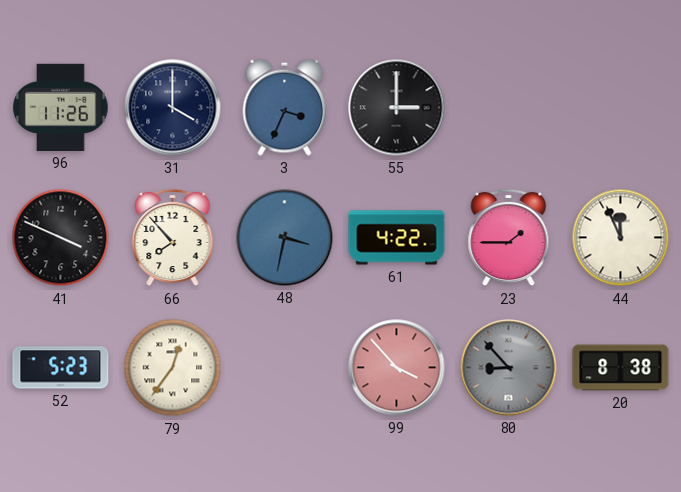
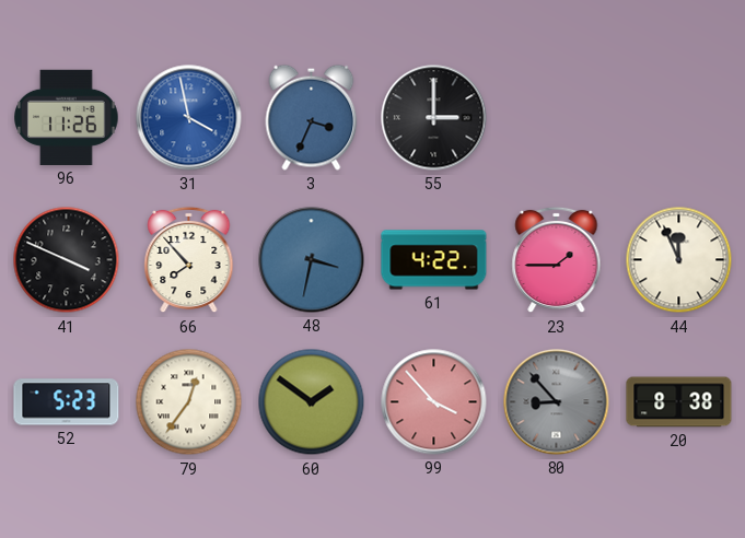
31: 4:00 -> 3:58 (189, 118)
31 dial: navy -> blue (189, 118)
60: none -> 1:51 (312, 402)
